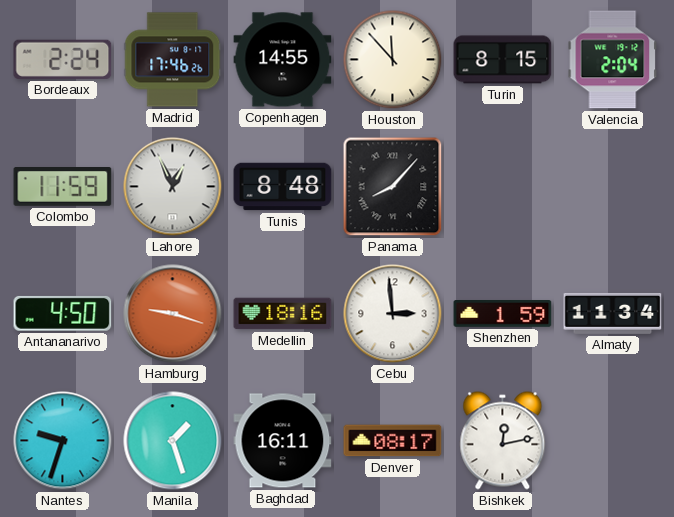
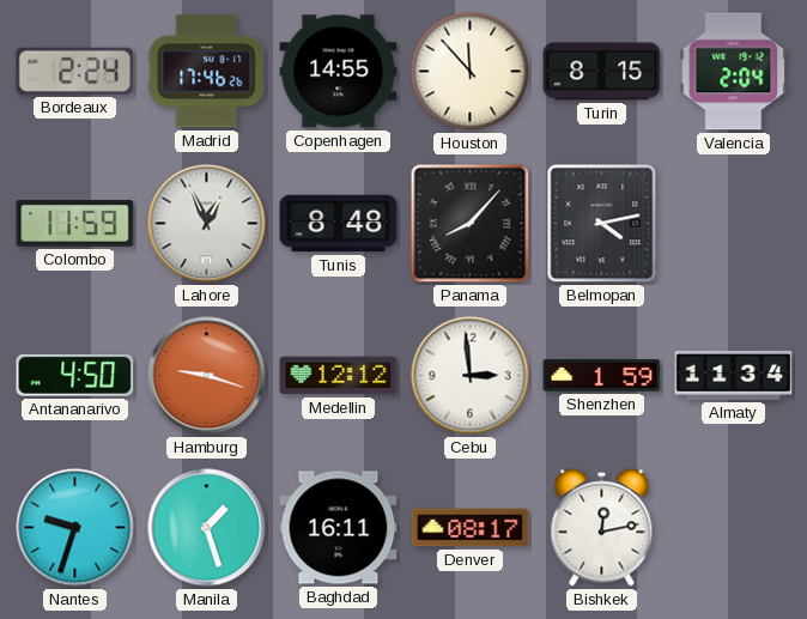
Belmopan: none -> 4:13 (602, 224)
Medellin: 18:16 -> 12:12 (339, 376)
